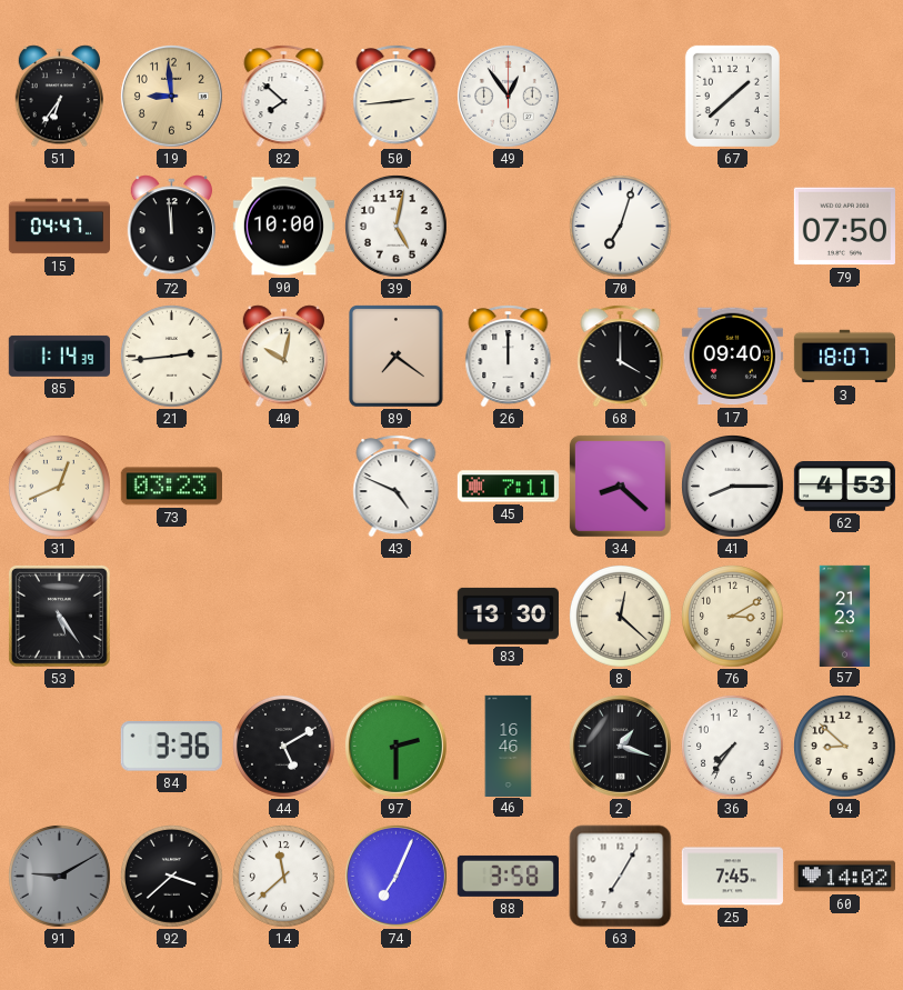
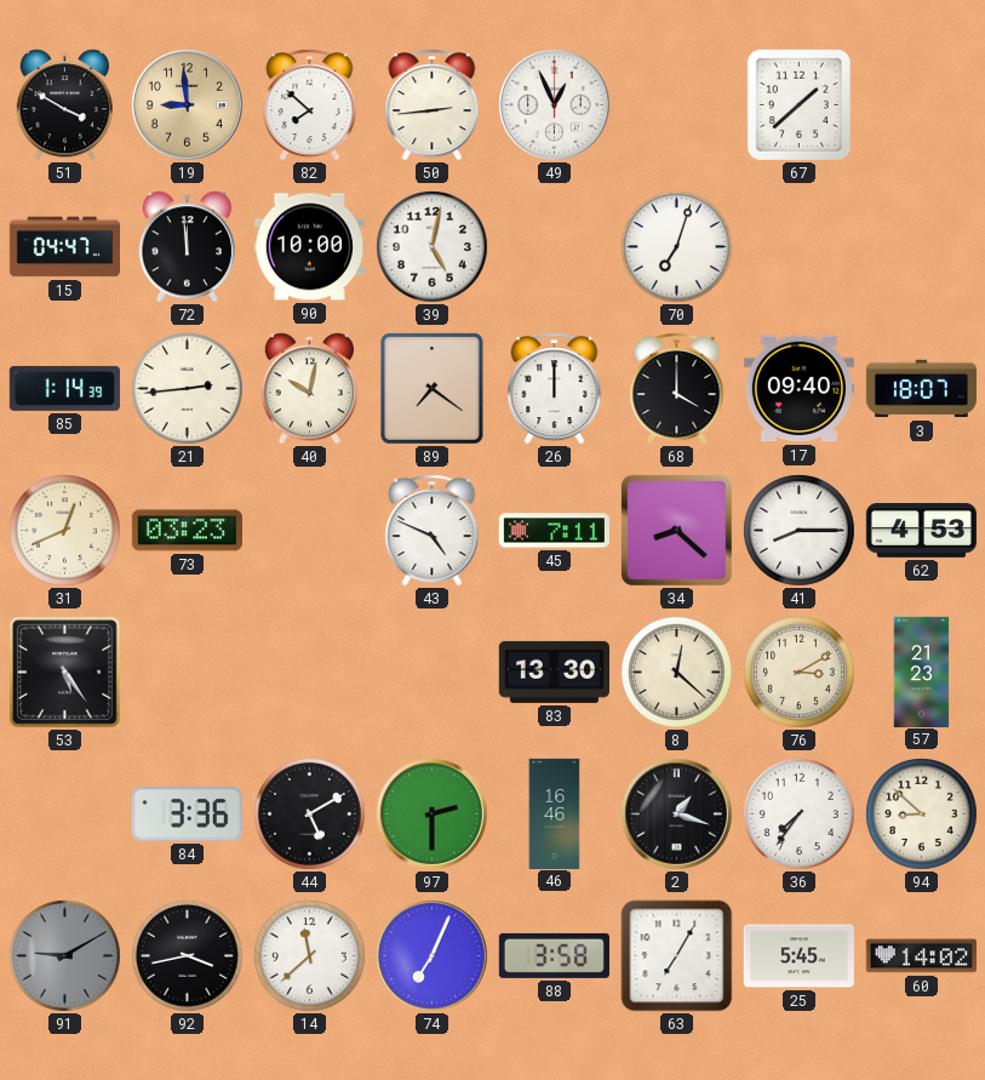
51: 6:36 -> 3:50 (64, 105)
49: 12:54 -> 12:56 (554, 104)
79: 07:50 -> none (844, 227)
92: 3:38 -> 3:43 (188, 956)
25: 7:45 -> 5:45 (798, 956)
